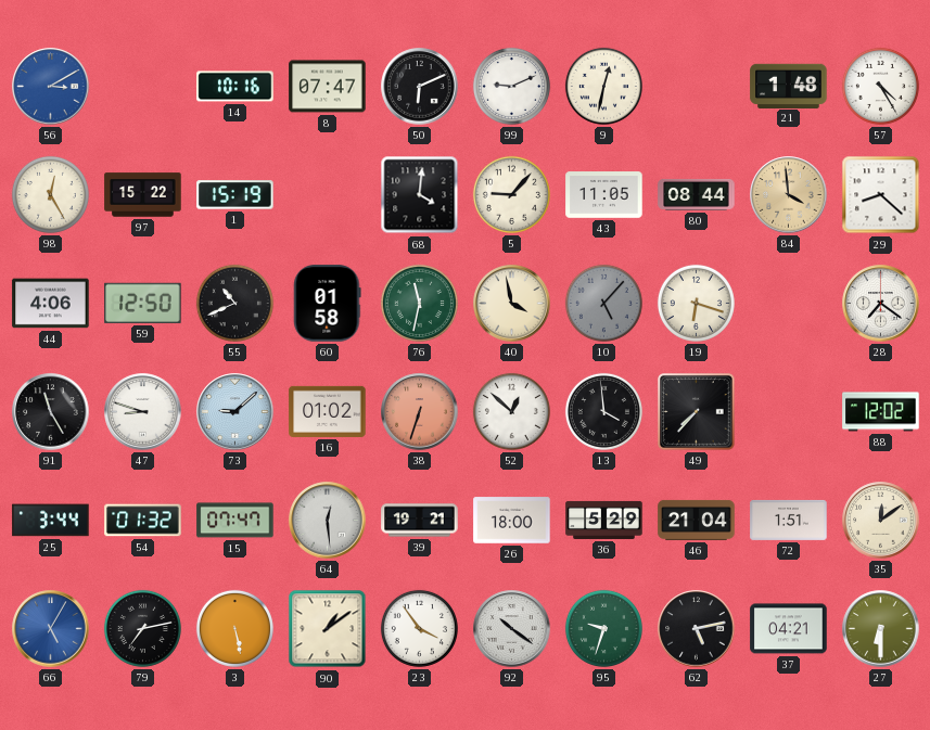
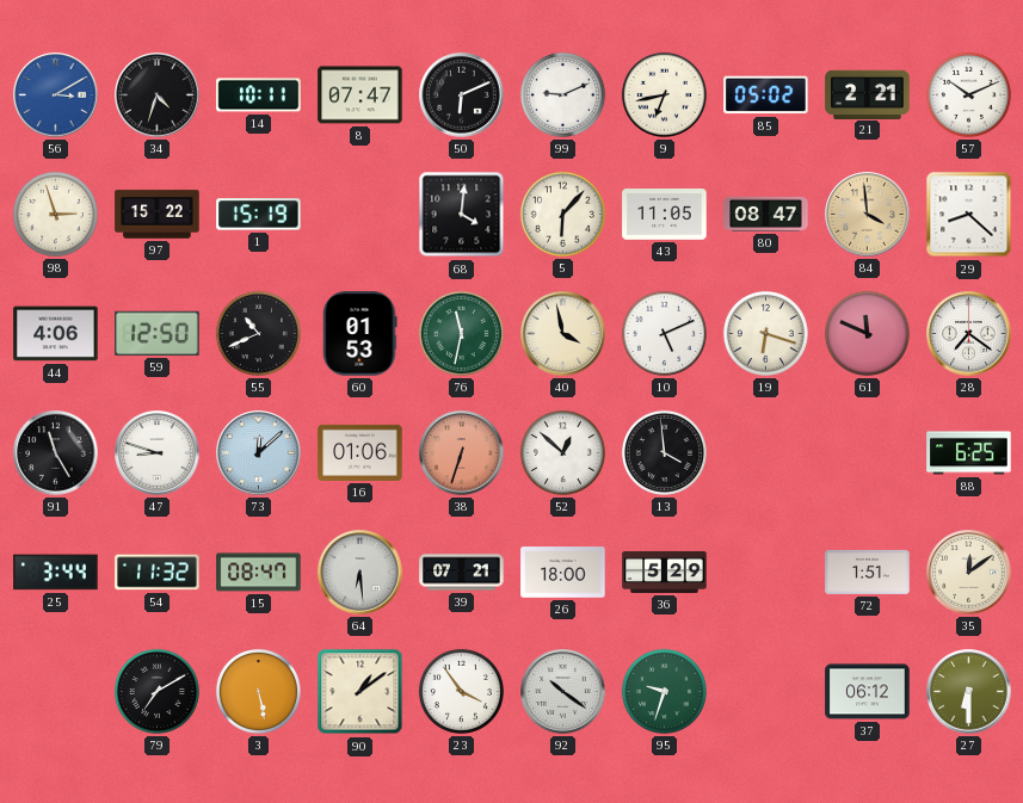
34: none -> 4:33 (158, 95)
14: 10:16 -> 10:11 (259, 95)
9: 12:32 -> 6:43 (664, 94)
85: none -> 05:02 (766, 95)
21: 1:48 -> 2:21 (868, 94)
57: 4:25 -> 10:11 (968, 94)
98: 12:25 -> 2:57 (55, 214)
5: 9:07 -> 6:07 (562, 214)
80: 08:44 -> 08:47 (766, 214)
60: 01:58 -> 01:53 (360, 334)
10: 5:07 -> 5:11 (664, 333)
10 dial: grey -> white (664, 333)
61: none -> 11:49 (867, 333)
73: 9:08 -> 12:08 (259, 453)
16: 01:02 -> 01:06 (360, 452)
49: 7:37 -> none (697, 412)
88: 12:02 -> 6:25 (969, 453)
54: 01:32 -> 11:32 (158, 573)
15: 07:47 -> 08:47 (259, 573)
64: 12:29 -> 6:29 (360, 573)
39: 19:21 -> 07:21 (462, 573)
46: 21:04 -> none (697, 520)
66: 5:05 -> none (51, 629)
79: 7:13 -> 7:10 (156, 691)
62: 5:13 -> none (697, 629)
37: 04:21 -> 06:12 (868, 692)
